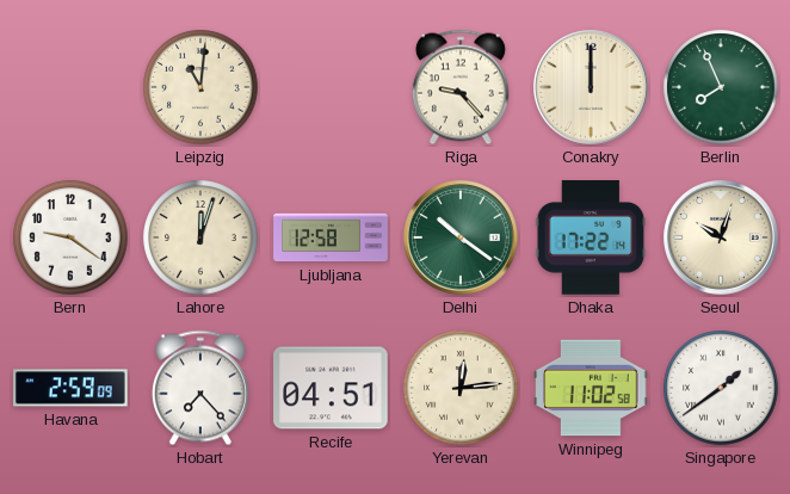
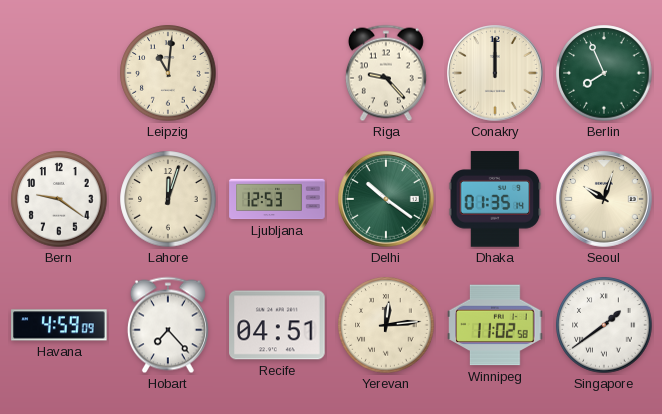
Ljubljana: 12:58 -> 12:53 (277, 199)
Dhaka: 17:22 -> 01:35 (495, 199)
Havana: 2:59 -> 4:59 (59, 325)
